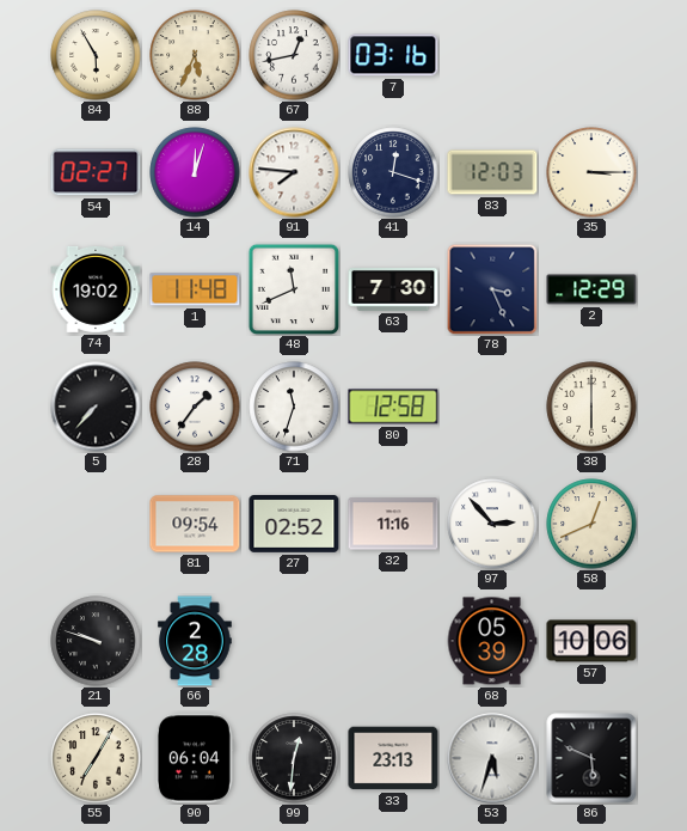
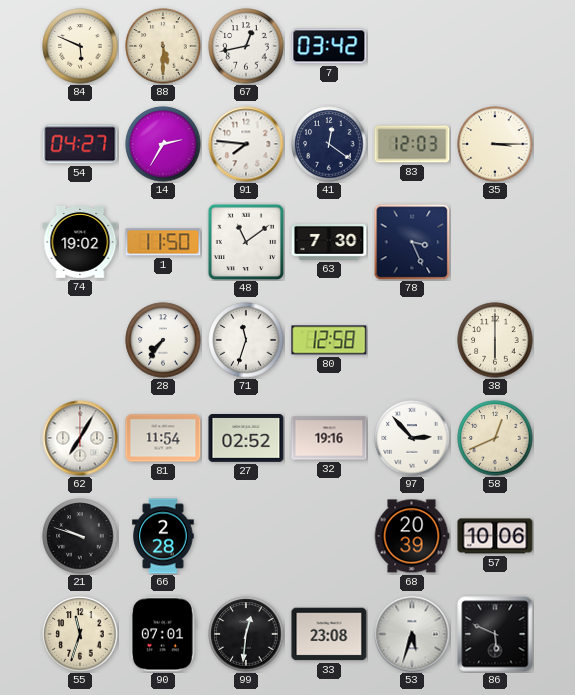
84: 5:55 -> 5:49 (80, 46)
88: 5:34 -> 5:30 (163, 46)
7: 03:16 -> 03:42 (329, 46)
54: 02:27 -> 04:27 (80, 144)
14: 12:03 -> 2:35 (163, 144)
41: 12:18 -> 12:21 (329, 144)
1: 11:48 -> 11:50 (163, 242)
48: 11:41 -> 11:09 (246, 242)
2: 12:29 -> none (591, 289)
5: 7:37 -> none (96, 407)
28: 1:36 -> 7:36 (163, 340)
62: none -> 7:05 (80, 438)
81: 09:54 -> 11:54 (163, 438)
32: 11:16 -> 19:16 (329, 438)
68: 05:39 -> 20:39 (412, 536)
55: 7:05 -> 11:33 (80, 634)
90: 06:04 -> 07:01 (163, 634)
33: 23:13 -> 23:08 (329, 634)
